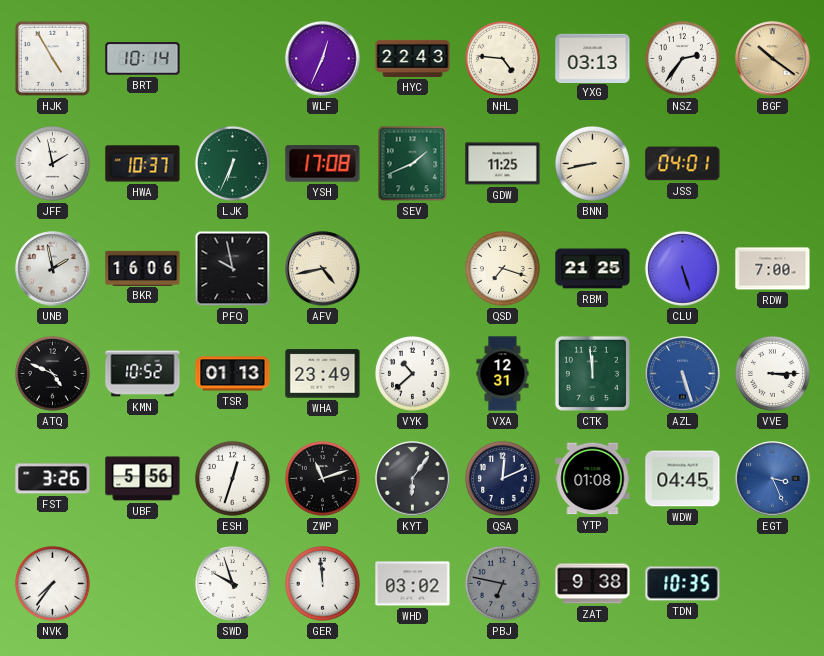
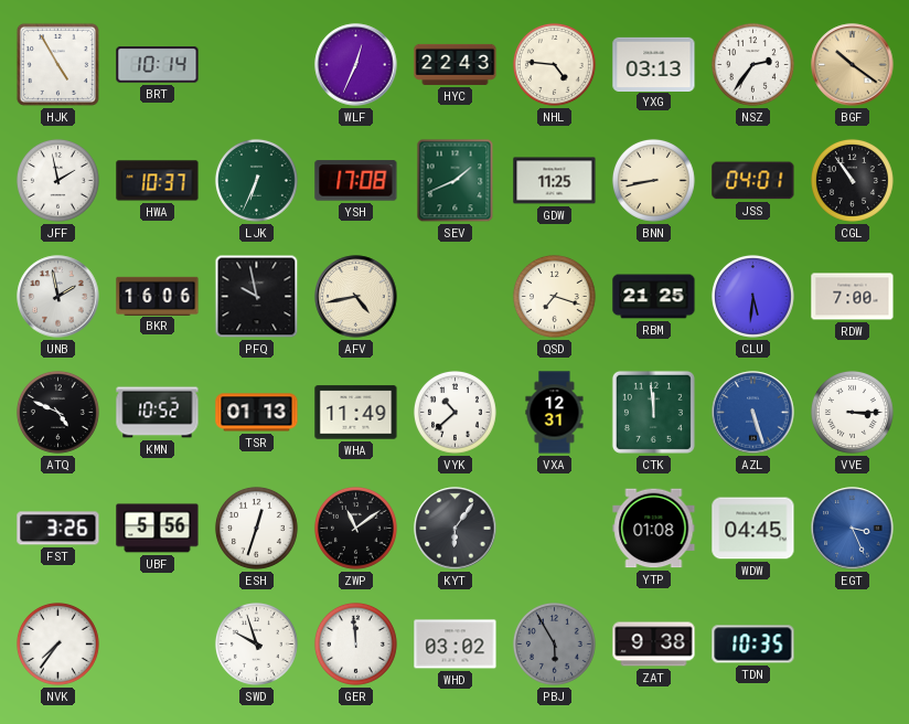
CGL: none -> 10:54 (852, 180)
CLU: 5:27 -> 5:31 (752, 296)
WHA: 23:49 -> 11:49 (356, 413)
ZWP: 11:12 -> 11:09 (355, 528)
QSA: 12:11 -> none (502, 478)
PBJ: 6:47 -> 5:55 (554, 643)
